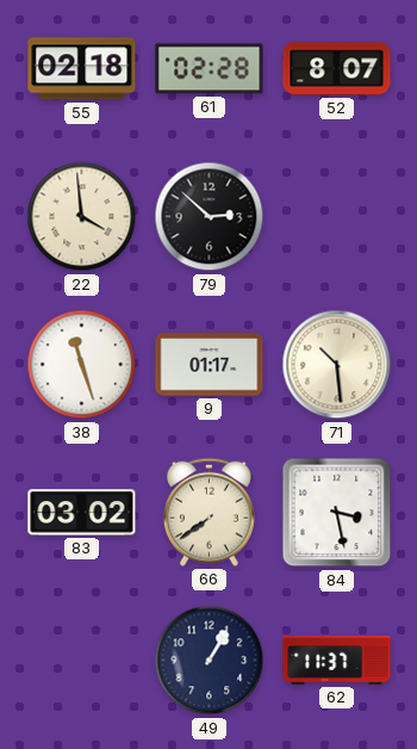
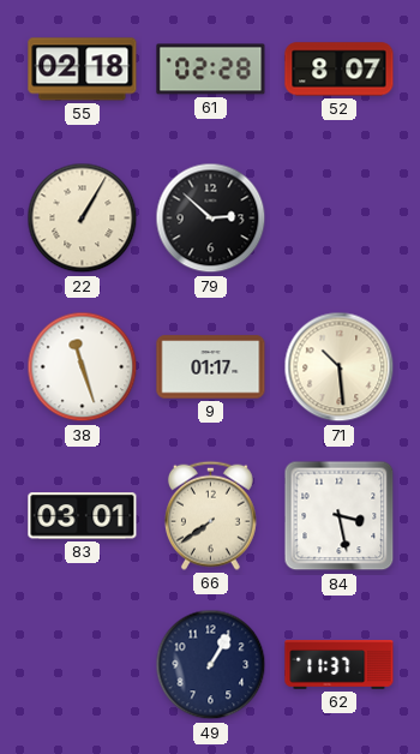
22: 3:59 -> 1:05 (83, 219)
83: 03:02 -> 03:01 (83, 516)
